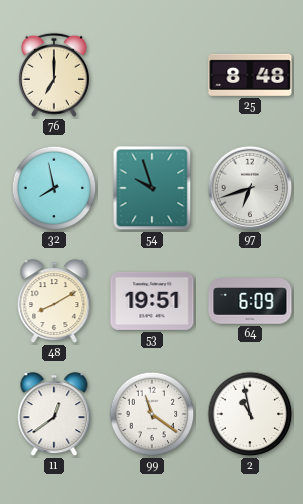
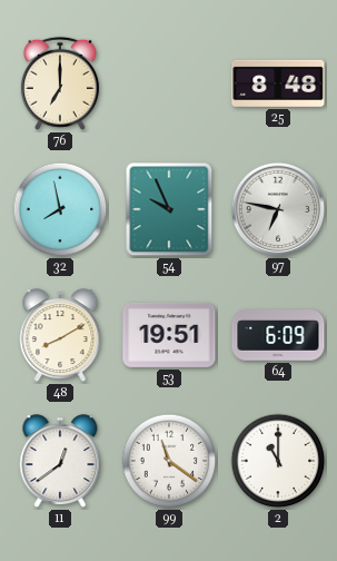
54: 9:57 -> 9:56 (169, 209)
97: 6:42 -> 6:47 (278, 209)
2: 10:58 -> 11:00 (278, 461)
